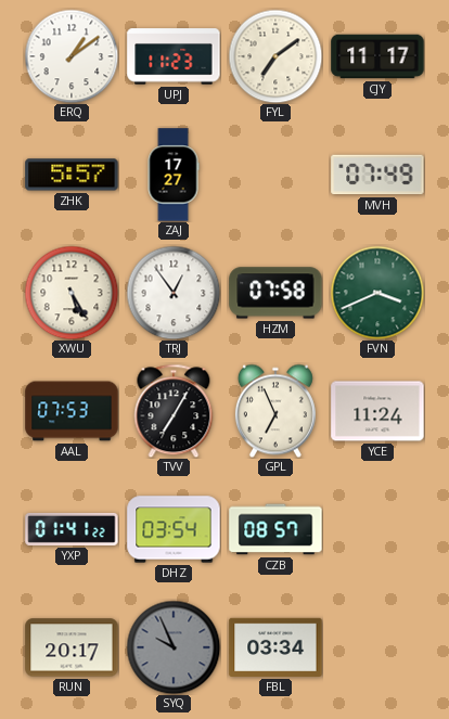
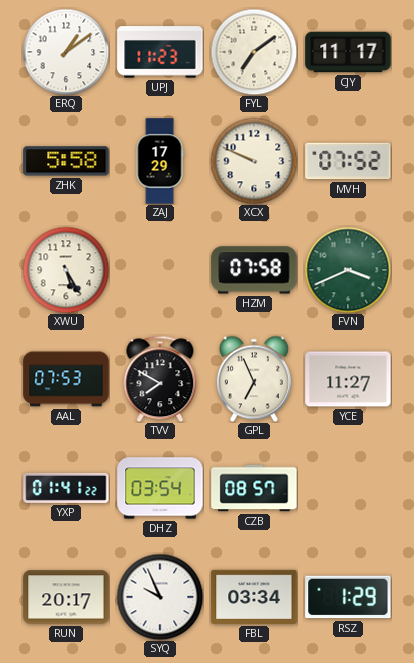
ZHK: 5:57 -> 5:58 (66, 161)
ZAJ: 17:27 -> 17:29 (160, 161)
XCX: none -> 9:49 (254, 161)
MVH: 07:49 -> 07:52 (348, 161)
TRJ: 12:54 -> none (174, 293)
TVV: 7:05 -> 7:50 (160, 379)
YCE: 11:24 -> 11:27 (348, 379)
SYQ dial: grey -> white (160, 597)
RSZ: none -> 1:29 (348, 597)
